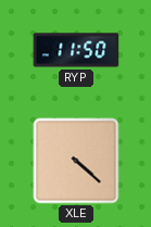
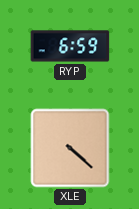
RYP: 11:50 -> 6:59 (70, 46)
